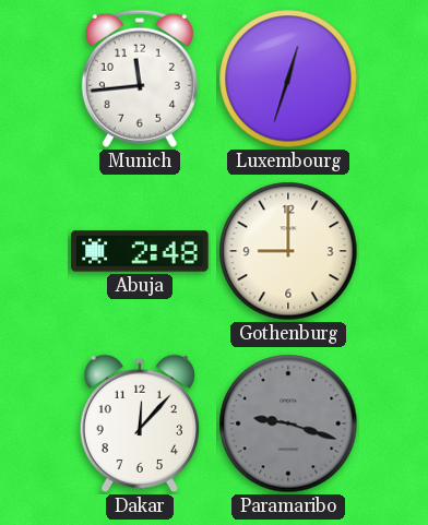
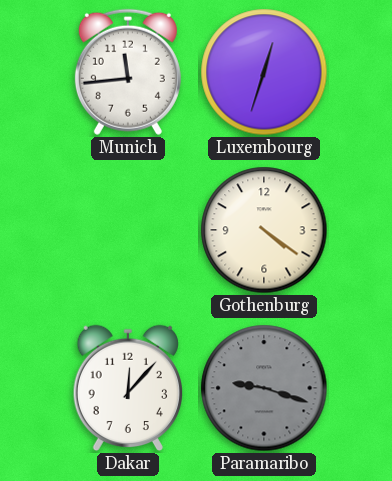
Abuja: 2:48 -> none (140, 251)
Gothenburg: 9:00 -> 4:21 (264, 230)
